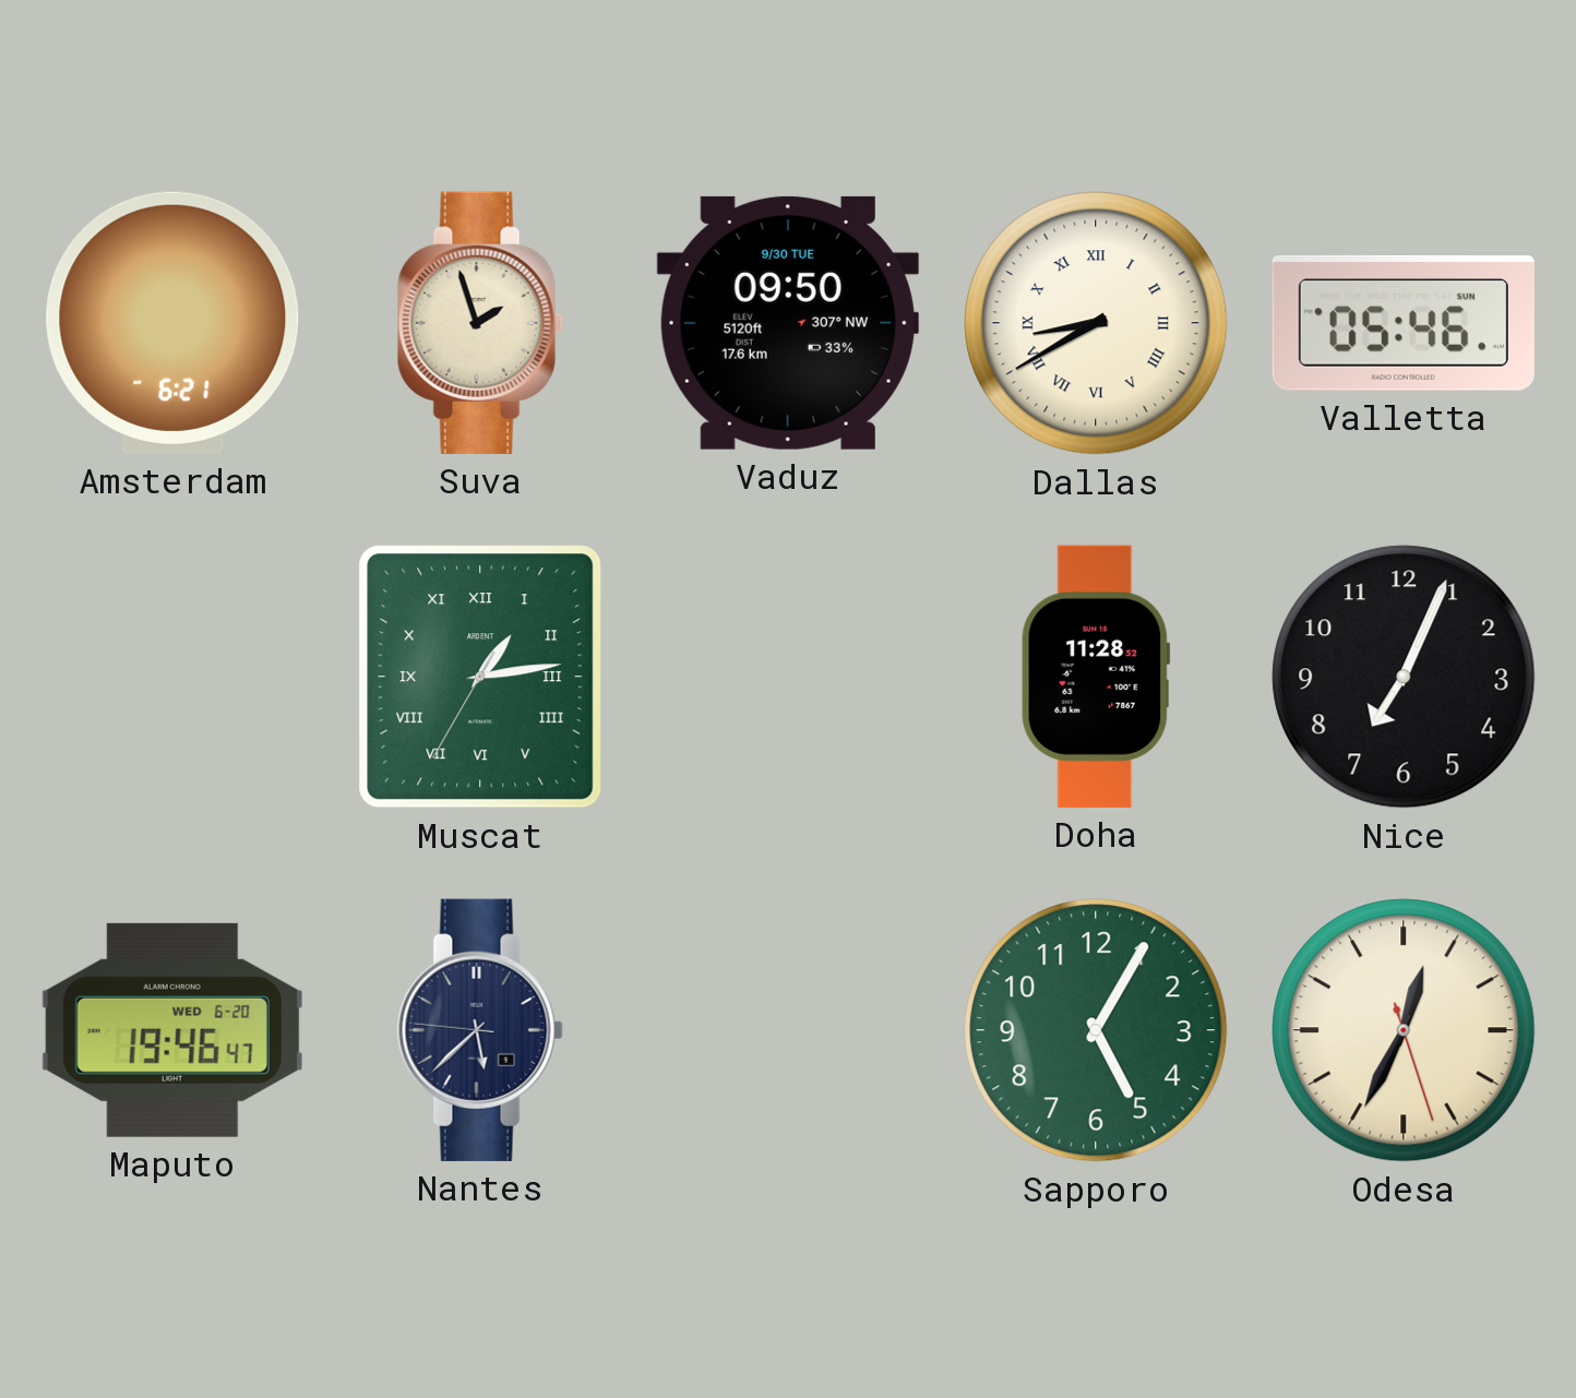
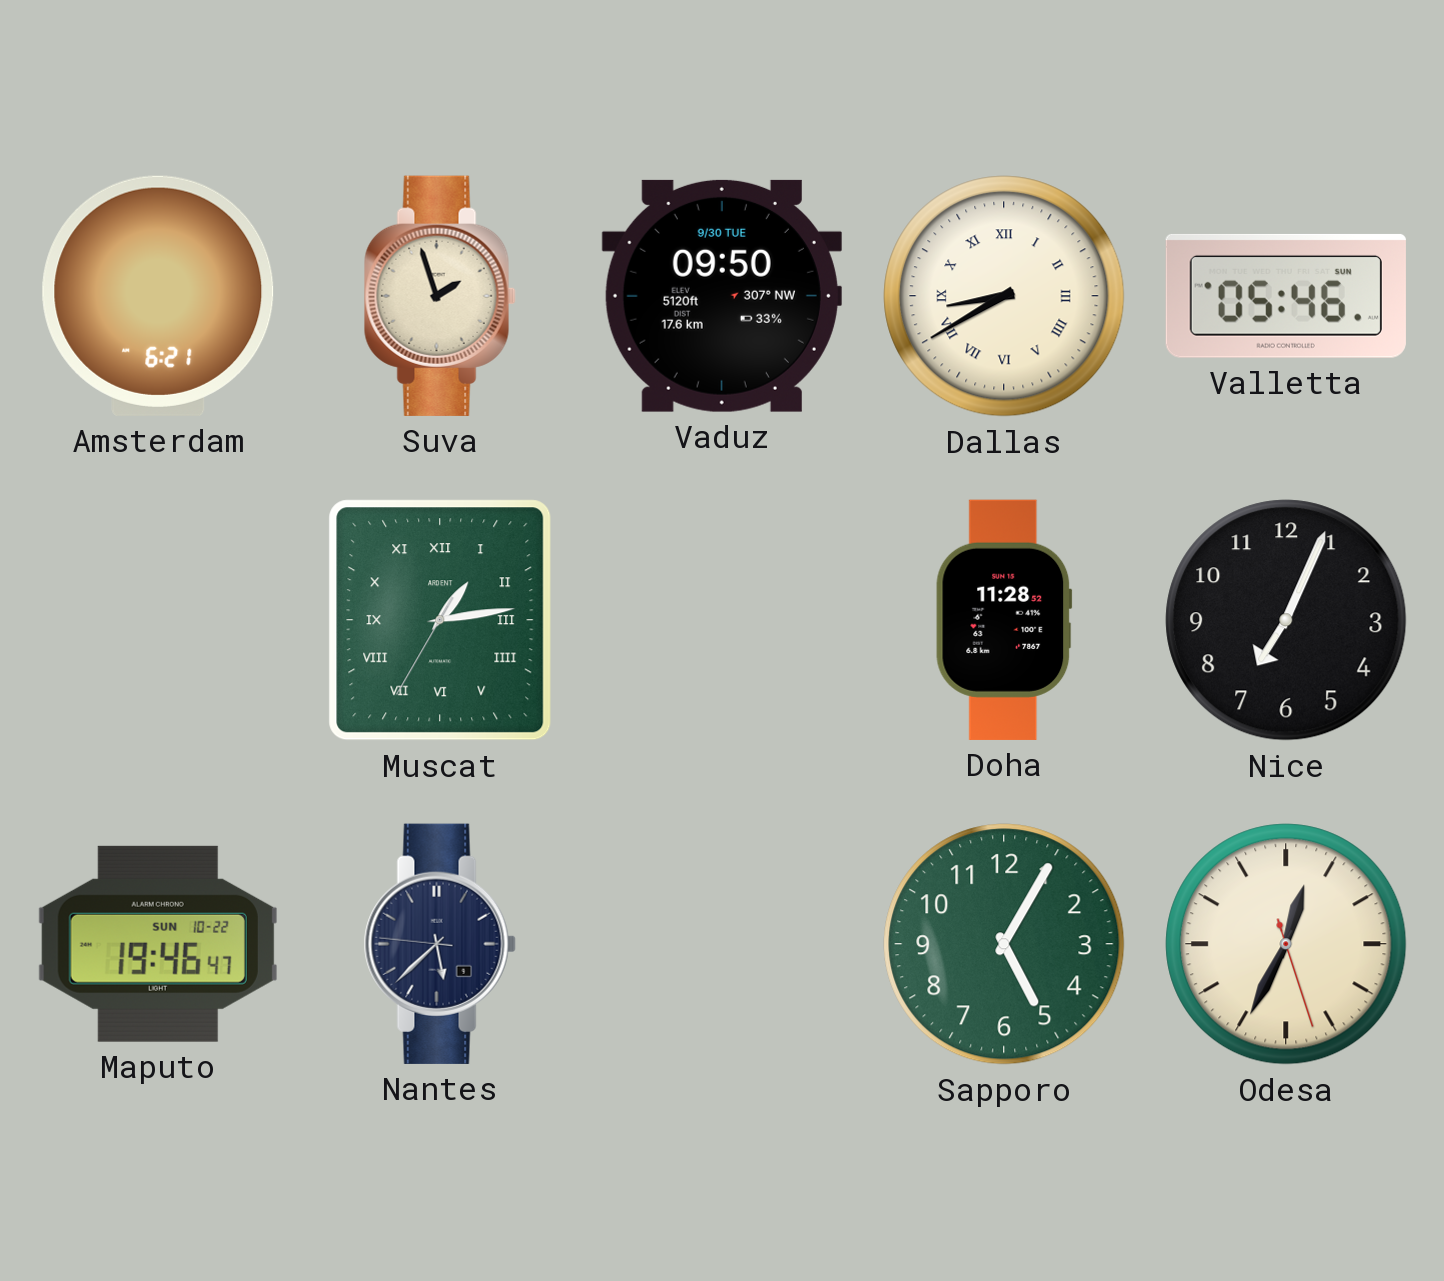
Maputo date: WED 6-20 -> SUN 10-22 (158, 944)
